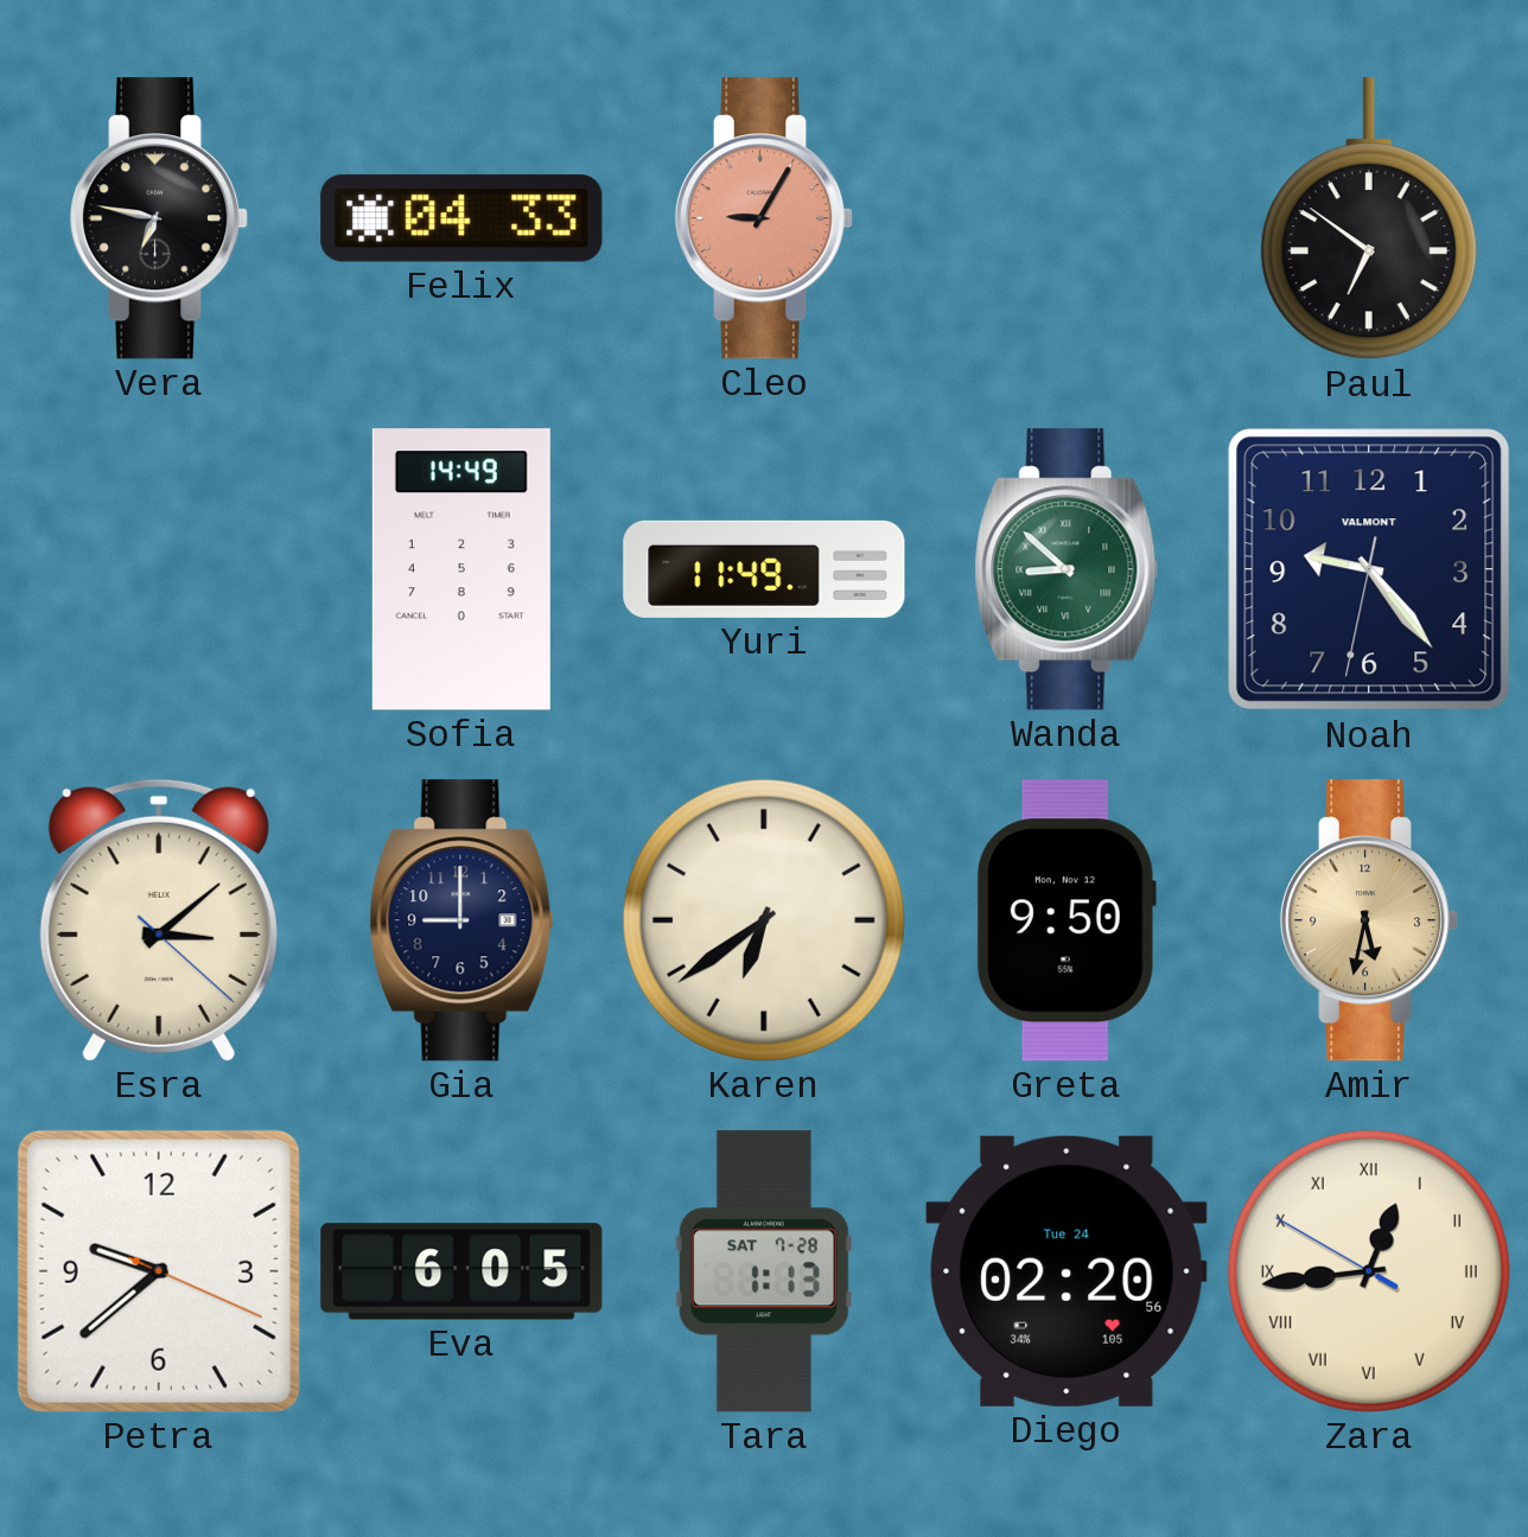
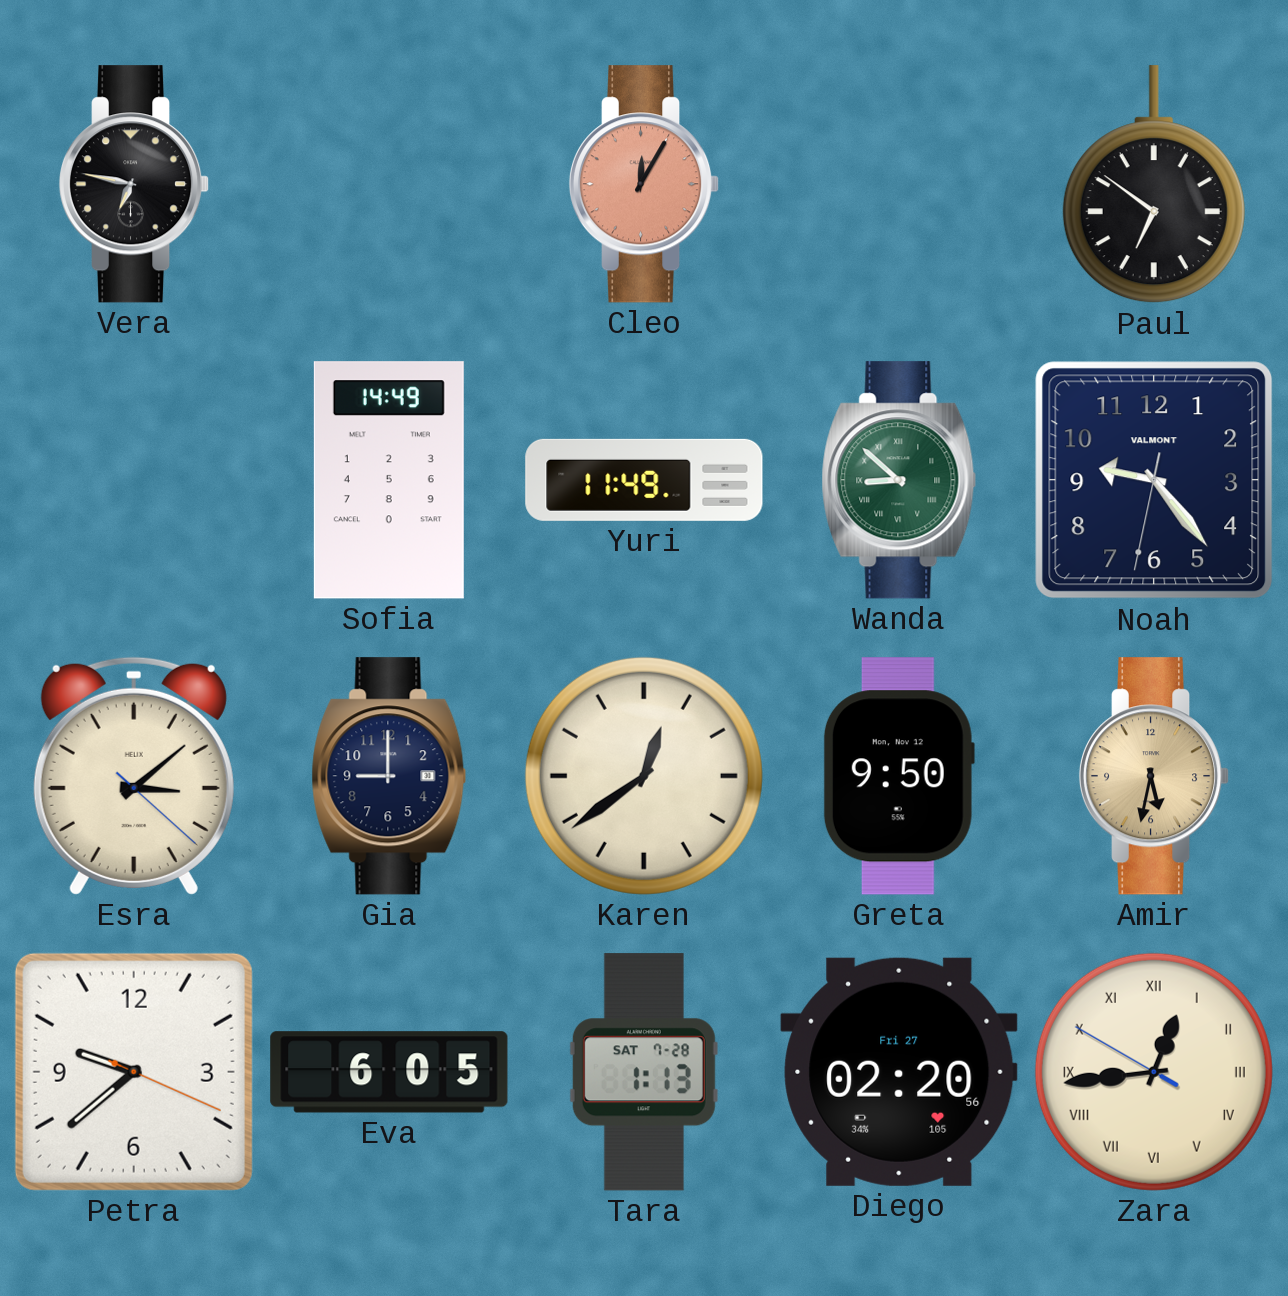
Felix: 04:33 -> none (461, 218)
Cleo: 9:05 -> 12:05 (644, 184)
Karen: 6:39 -> 12:39 (644, 776)
Diego date: Tue 24 -> Fri 27 (899, 1072)
